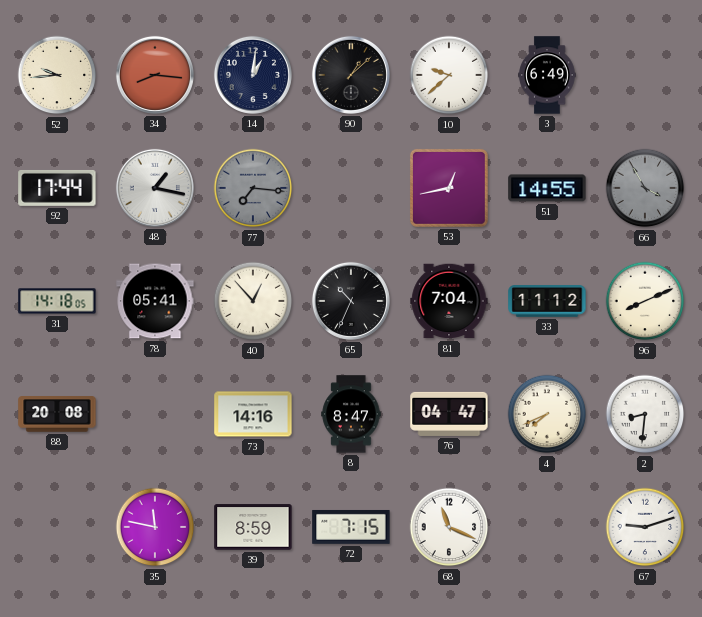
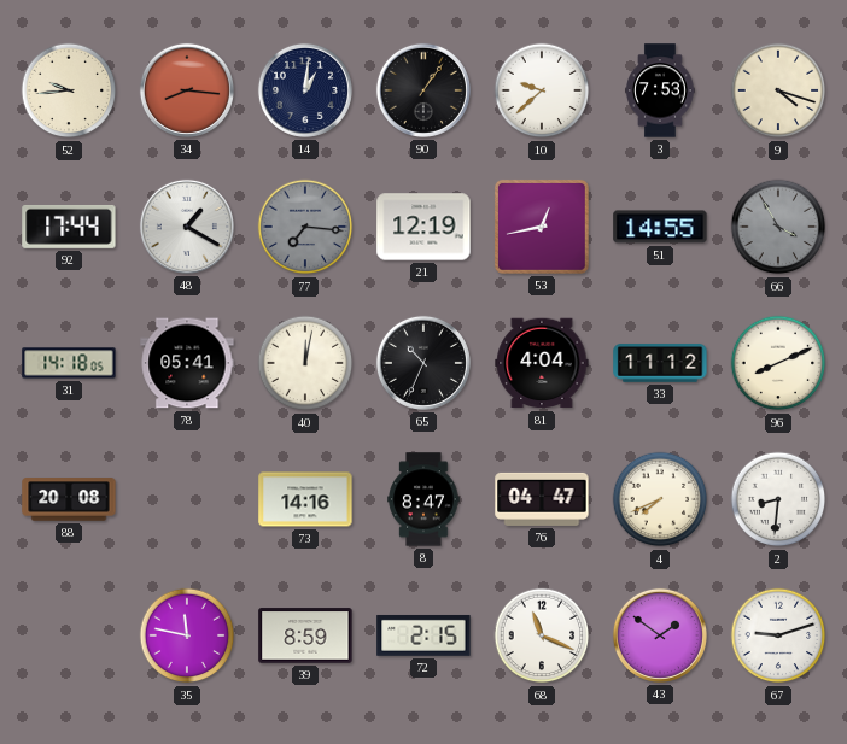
90: 1:08 -> 1:06 (423, 90)
3: 6:49 -> 7:53 (660, 90)
9: none -> 4:18 (778, 90)
48: 1:17 -> 1:20 (187, 227)
21: none -> 12:19 (423, 227)
40: 12:53 -> 12:02 (305, 363)
81: 7:04 -> 4:04 (542, 363)
72: 7:15 -> 2:15 (423, 635)
43: none -> 1:51 (660, 635)
